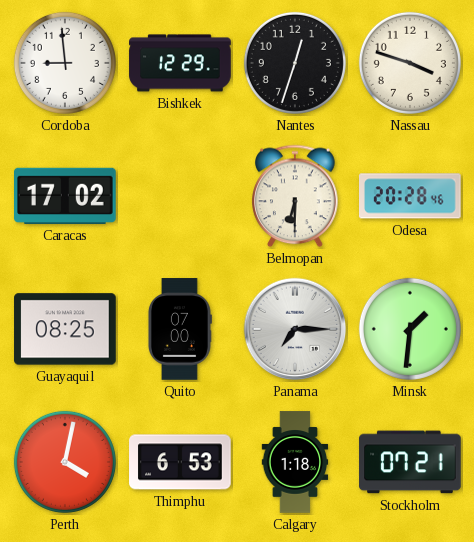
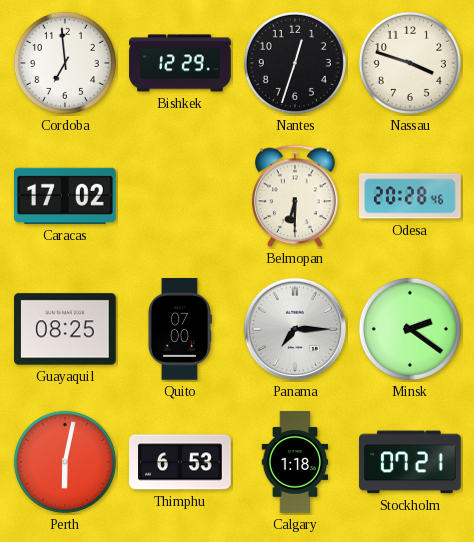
Cordoba: 8:59 -> 6:59 (65, 63)
Minsk: 1:31 -> 2:21 (410, 329)
Perth: 4:02 -> 6:02 (65, 462)
